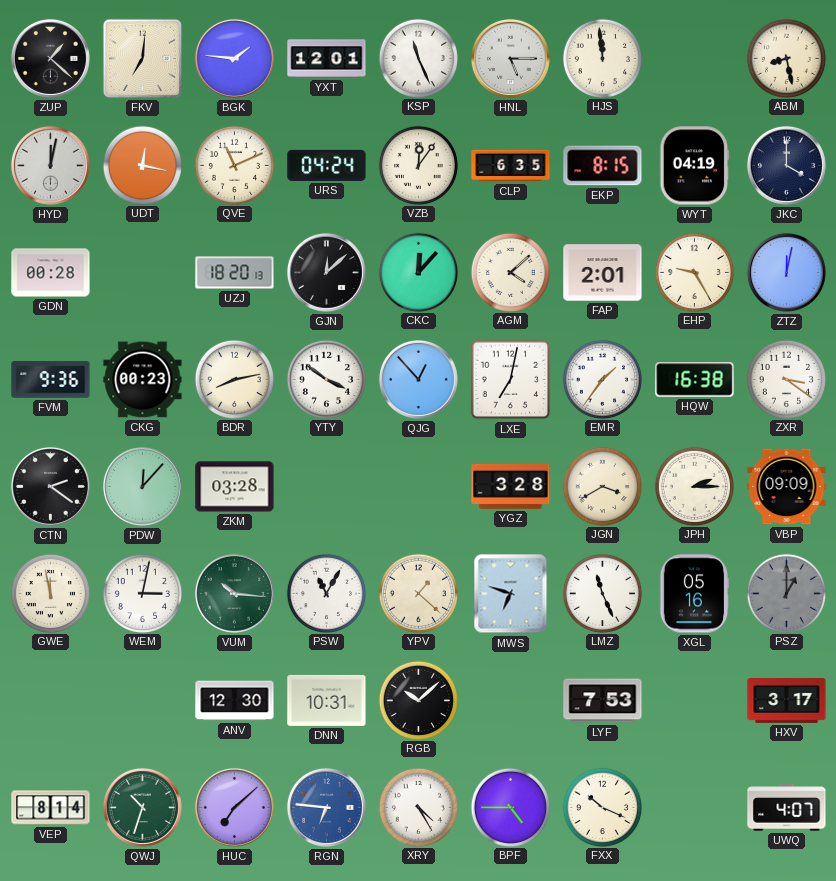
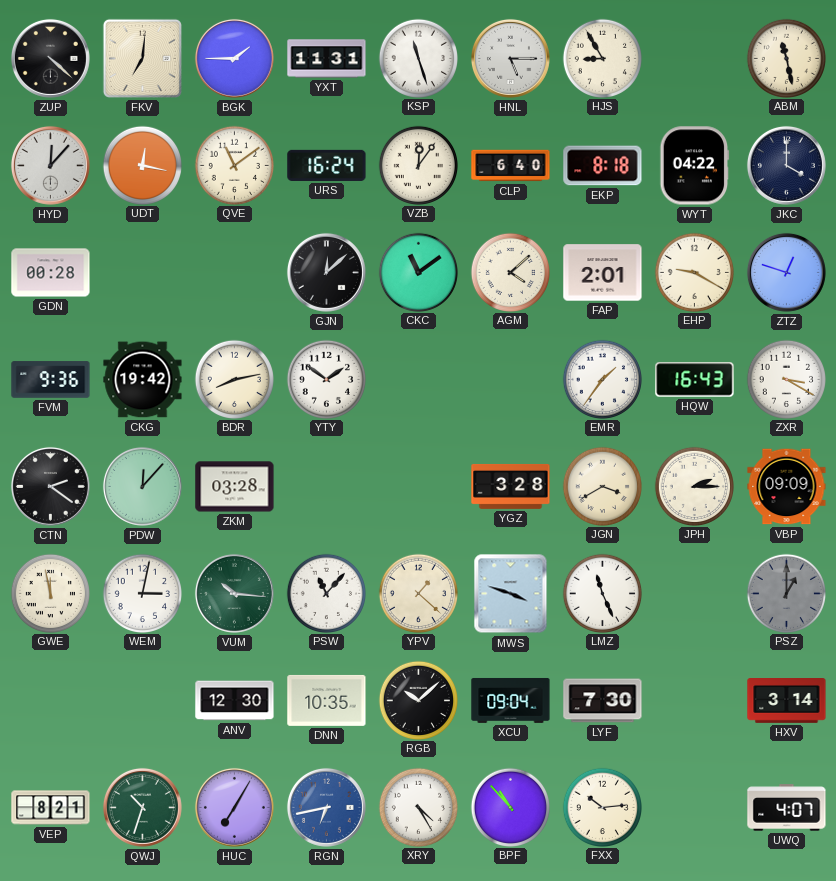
ZUP: 1:22 -> 4:22 (50, 58)
BGK: 1:46 -> 1:45 (234, 58)
YXT: 12:01 -> 11:31 (327, 59)
KSP: 11:26 -> 11:27 (418, 58)
HJS: 11:59 -> 8:55 (602, 58)
ABM: 8:28 -> 11:28 (786, 58)
HYD: 12:02 -> 12:07 (50, 165)
QVE: 11:11 -> 11:09 (234, 165)
URS: 04:24 -> 16:24 (327, 165)
CLP: 6:35 -> 6:40 (511, 166)
EKP: 8:15 -> 8:18 (603, 166)
WYT: 04:19 -> 04:22 (695, 166)
UZJ: 18:20 -> none (235, 273)
CKC: 12:07 -> 11:09 (418, 272)
EHP: 9:25 -> 9:20 (694, 272)
ZTZ: 12:02 -> 12:48 (786, 272)
CKG: 00:23 -> 19:42 (143, 380)
YTY: 3:51 -> 1:51 (326, 379)
QJG: 12:53 -> none (418, 379)
LXE: 7:02 -> none (511, 380)
HQW: 16:38 -> 16:43 (695, 380)
ZXR: 3:21 -> 3:20 (786, 379)
PSW: 11:05 -> 11:07 (326, 593)
MWS: 6:48 -> 3:48 (511, 594)
XGL: 05:16 -> none (694, 594)
DNN: 10:31 -> 10:35 (327, 700)
XCU: none -> 09:04 (511, 700)
LYF: 7:53 -> 7:30 (603, 701)
HXV: 3:17 -> 3:14 (787, 701)
VEP: 8:14 -> 8:21 (51, 808)
HUC: 7:08 -> 7:05 (234, 807)
RGN: 6:46 -> 6:43 (326, 807)
BPF: 4:45 -> 10:53 (510, 807)
FXX: 10:19 -> 10:14 (602, 807)
